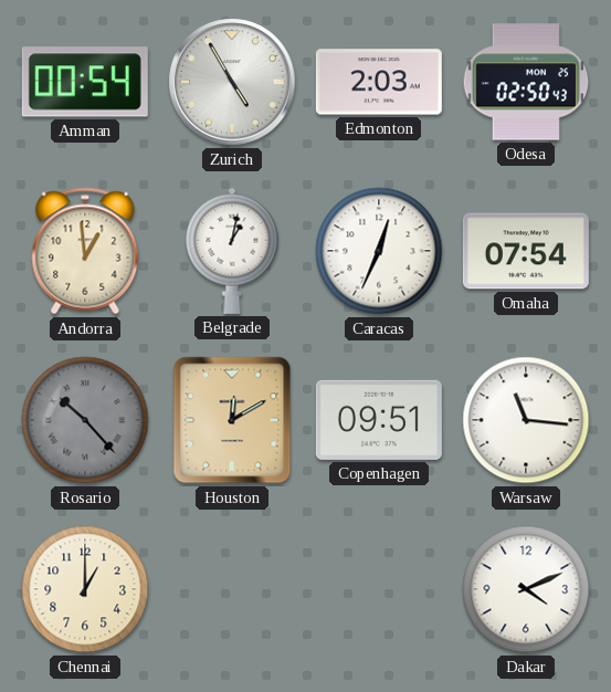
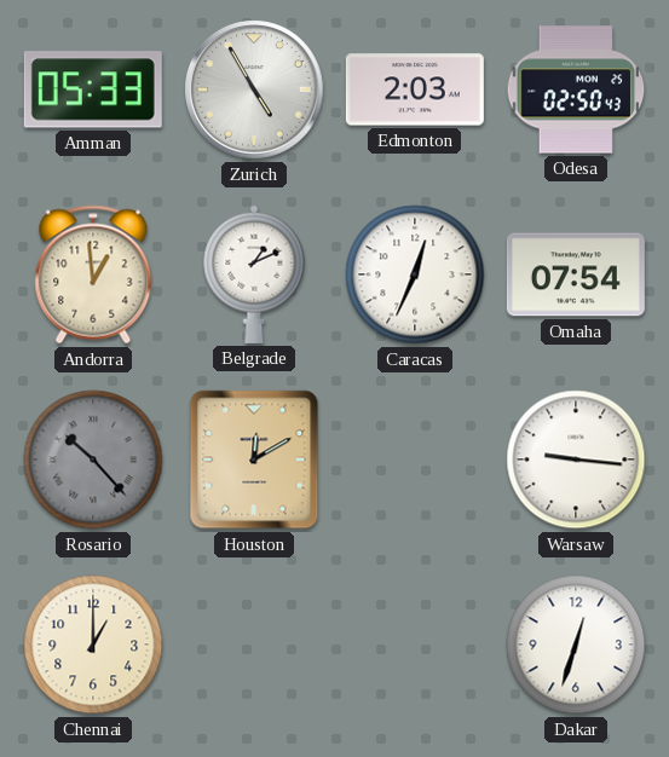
Amman: 00:54 -> 05:33 (93, 89)
Belgrade: 1:02 -> 1:11 (254, 275)
Copenhagen: 09:51 -> none (379, 420)
Warsaw: 11:16 -> 9:16 (576, 460)
Dakar: 4:11 -> 12:33 (576, 645)
